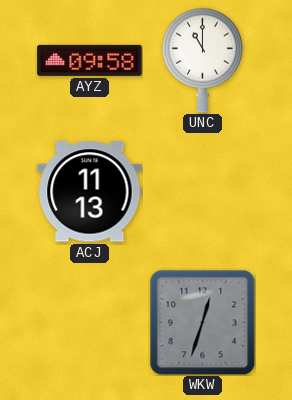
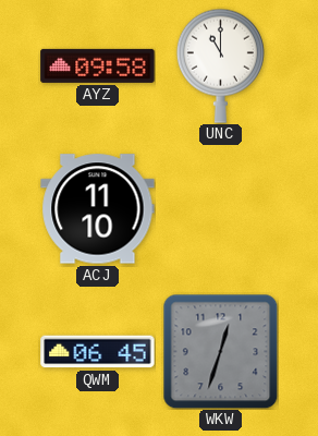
ACJ: 11:13 -> 11:10 (98, 209)
QWM: none -> 06:45 (98, 352)
